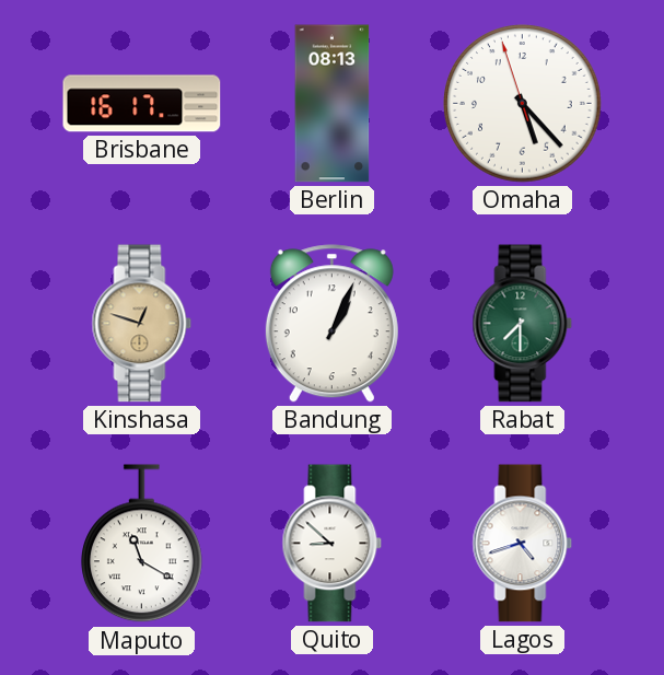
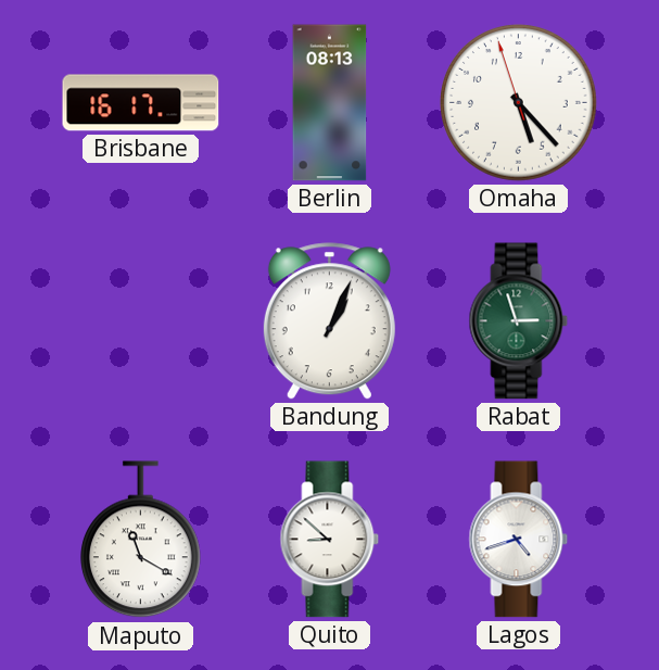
Kinshasa: 12:48 -> none (142, 324)
Rabat: 7:30 -> 2:57 (519, 321)
